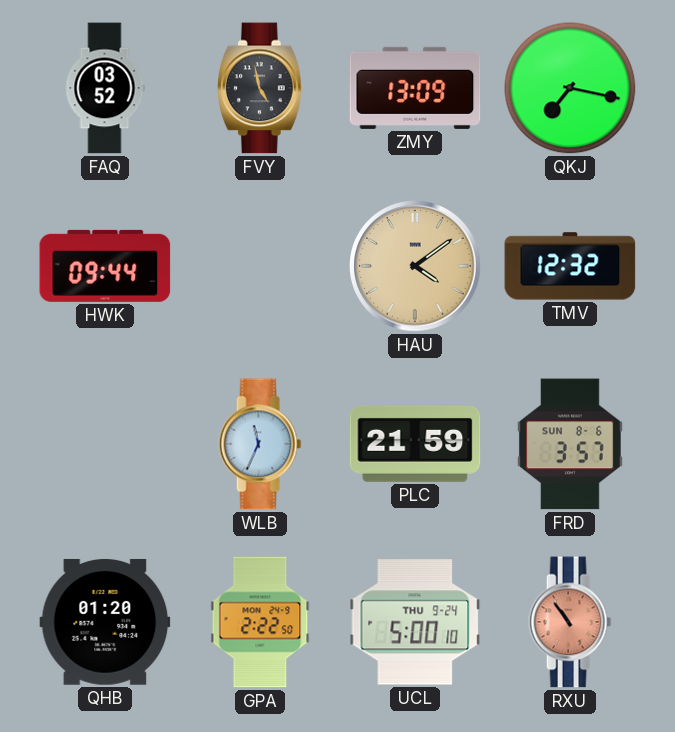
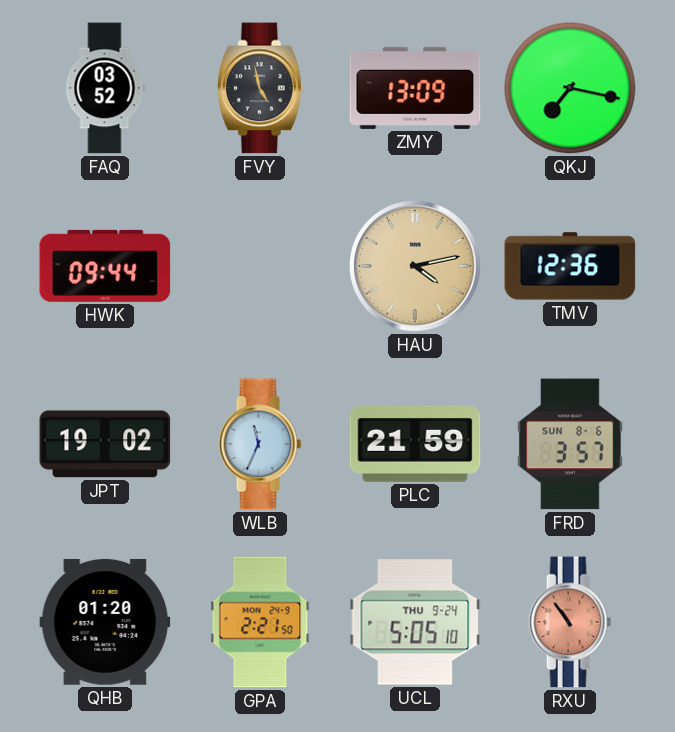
HAU: 4:09 -> 4:13 (415, 266)
TMV: 12:32 -> 12:36 (570, 266)
JPT: none -> 19:02 (105, 444)
GPA: 2:22 -> 2:21 (260, 622)
UCL: 5:00 -> 5:05 (415, 622)
